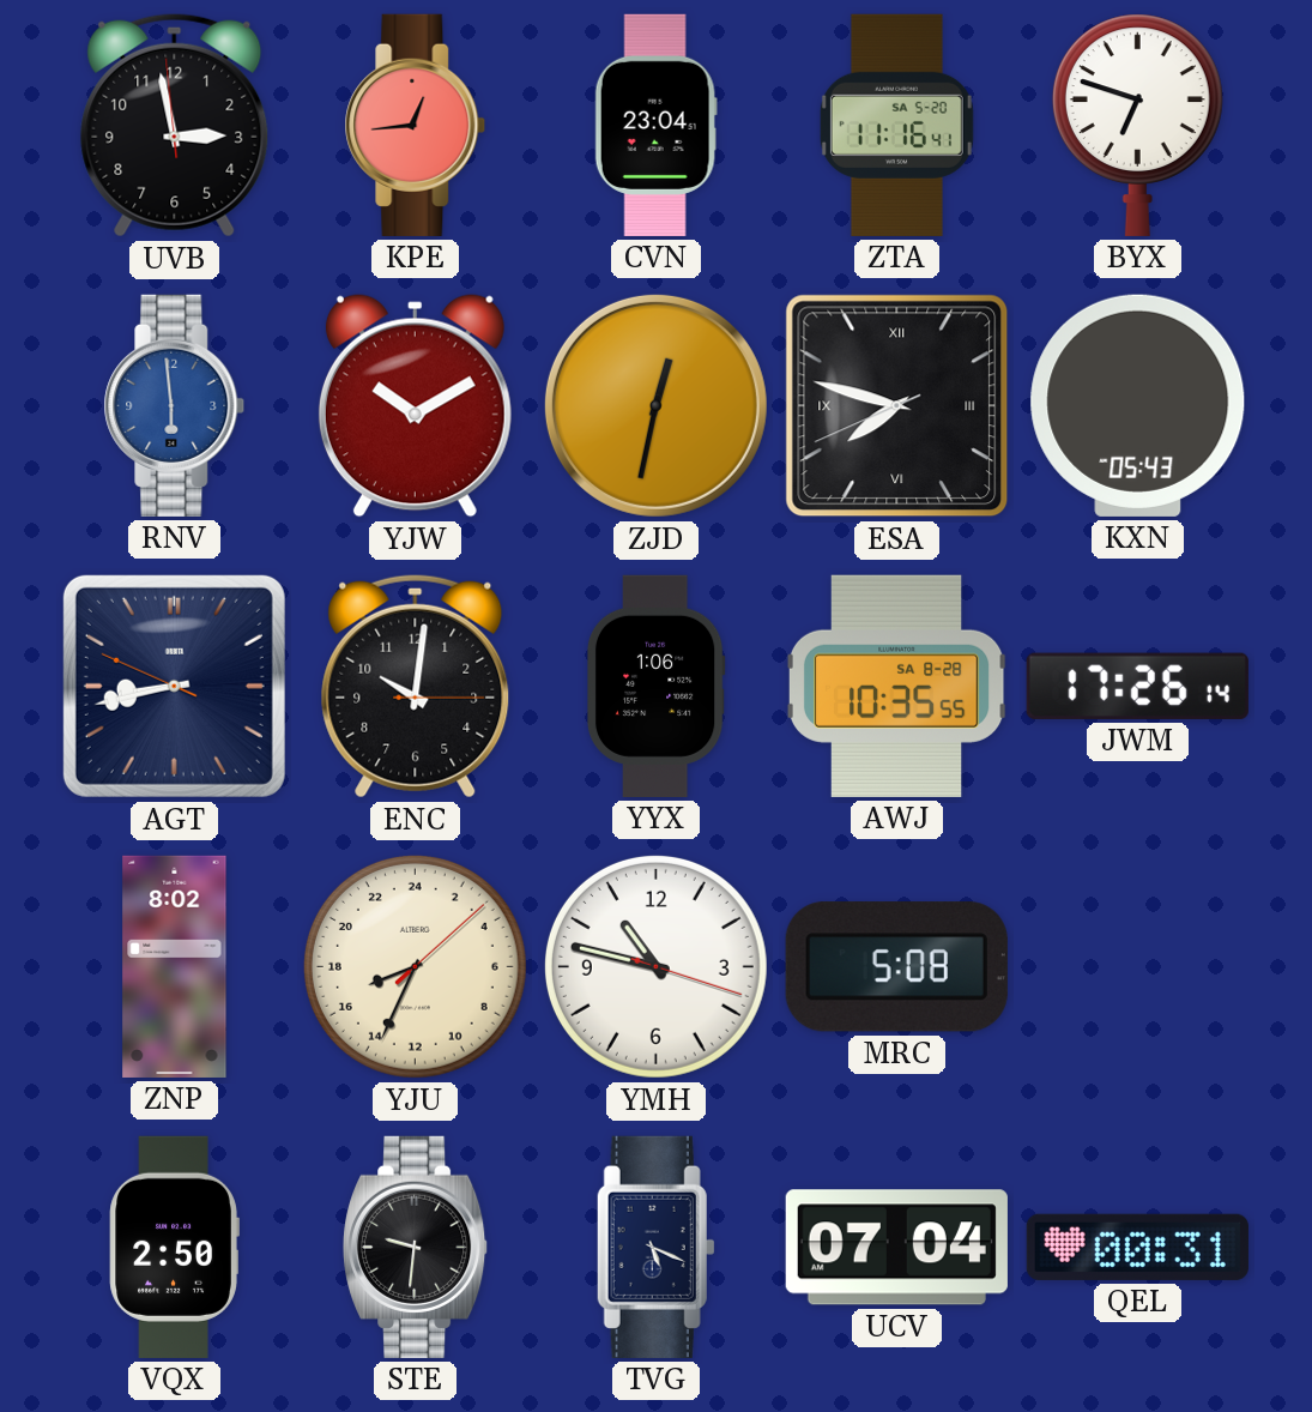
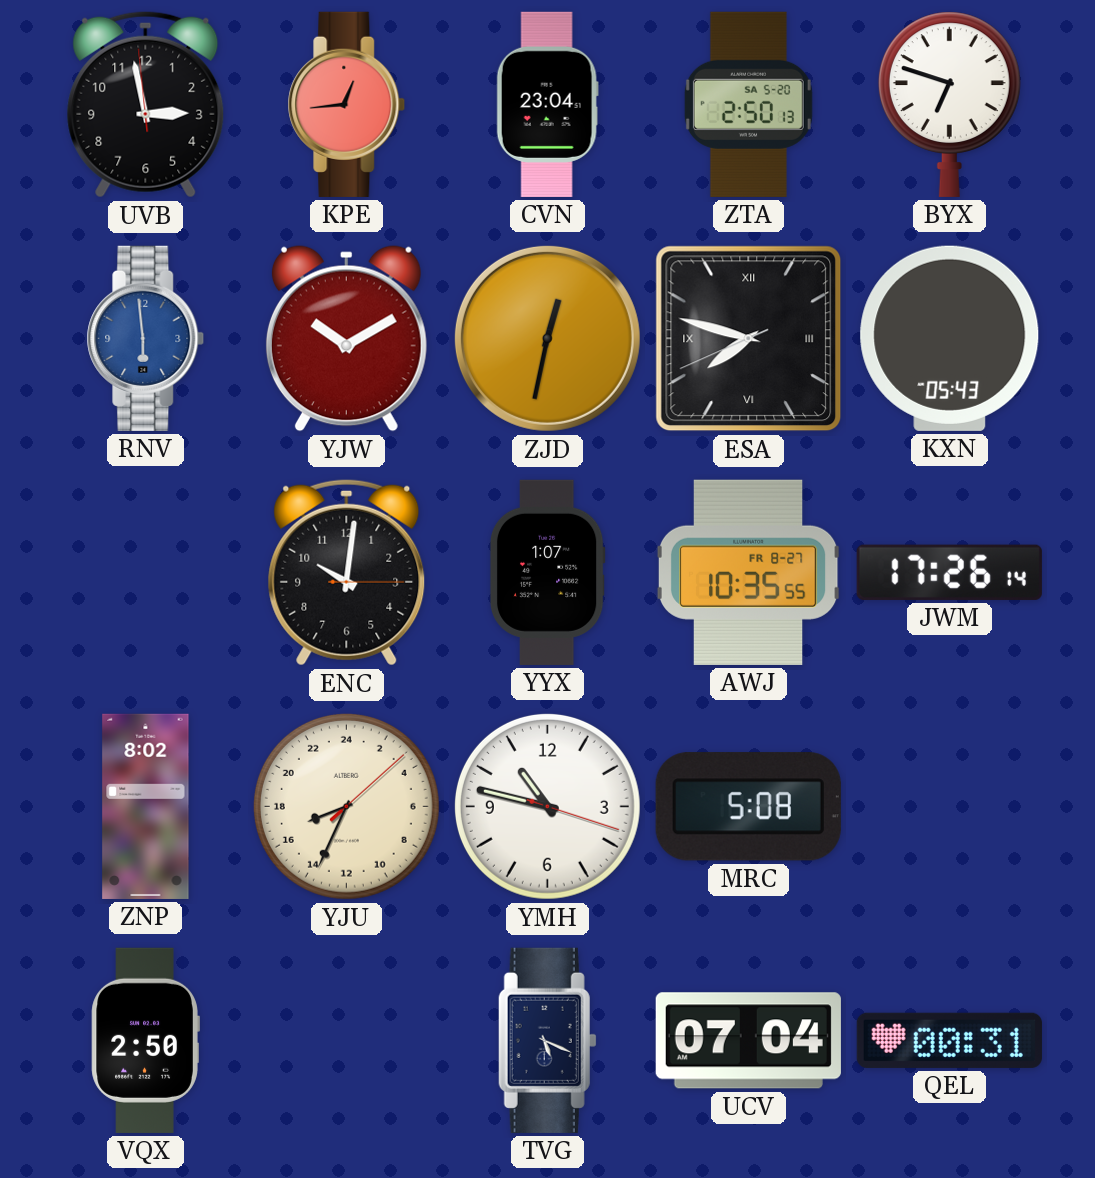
ZTA: 11:16 -> 2:50 (748, 104)
AGT: 8:42 -> none (174, 686)
YYX: 1:06 -> 1:07 (547, 572)
AWJ date: SA 8-28 -> FR 8-27 (749, 572)
STE: 9:31 -> none (416, 1247)
